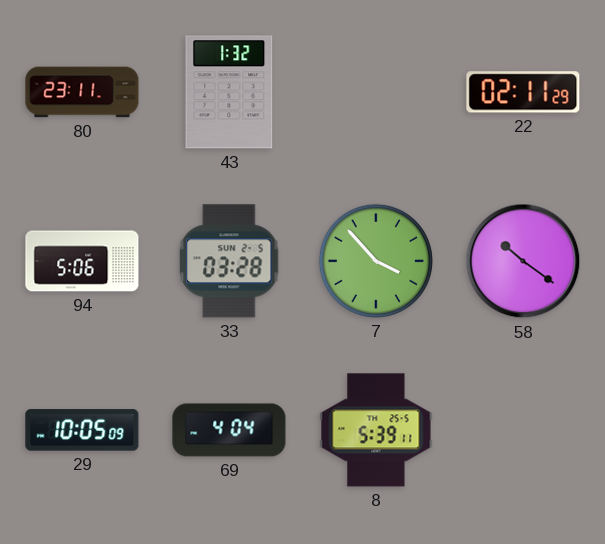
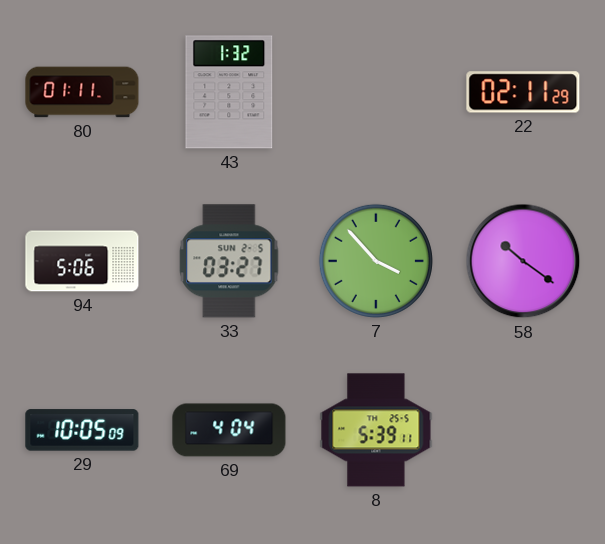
80: 23:11 -> 01:11 (82, 92)
33: 03:28 -> 03:27 (229, 261)
